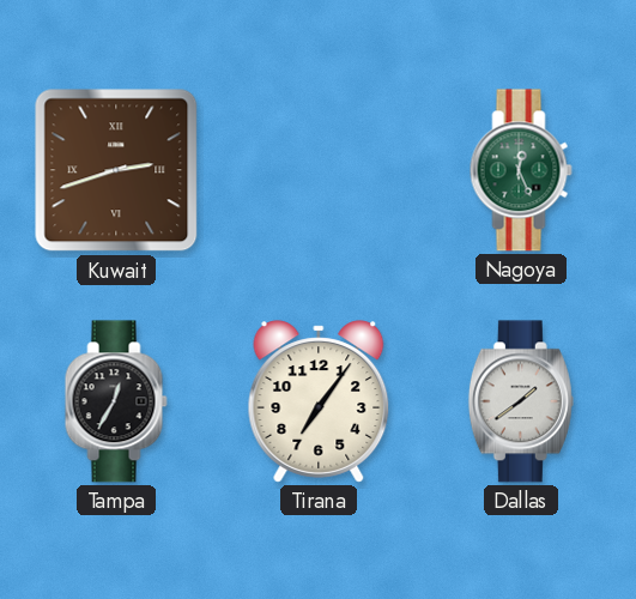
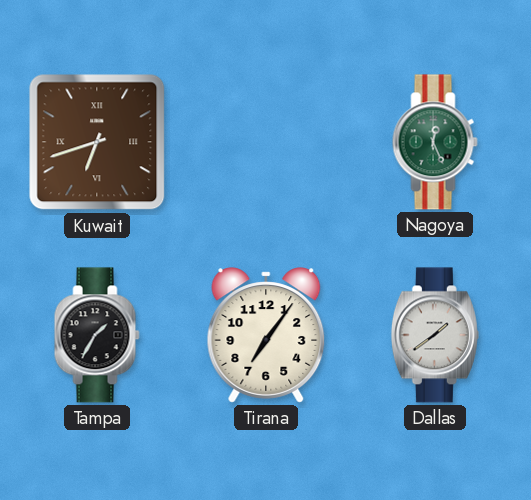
Kuwait: 2:42 -> 6:42 (97, 142)
Tampa: 12:35 -> 1:35 (97, 335)
